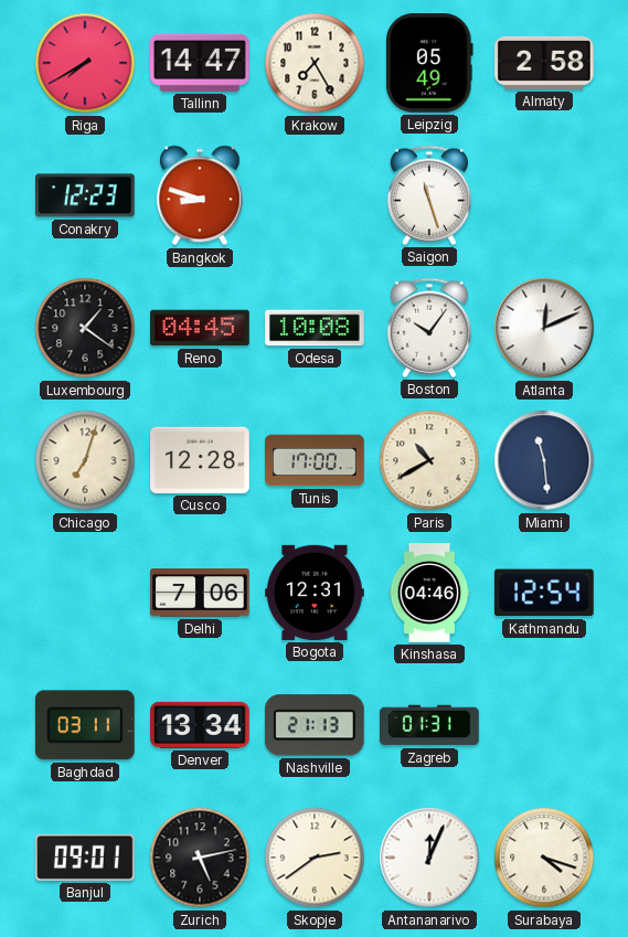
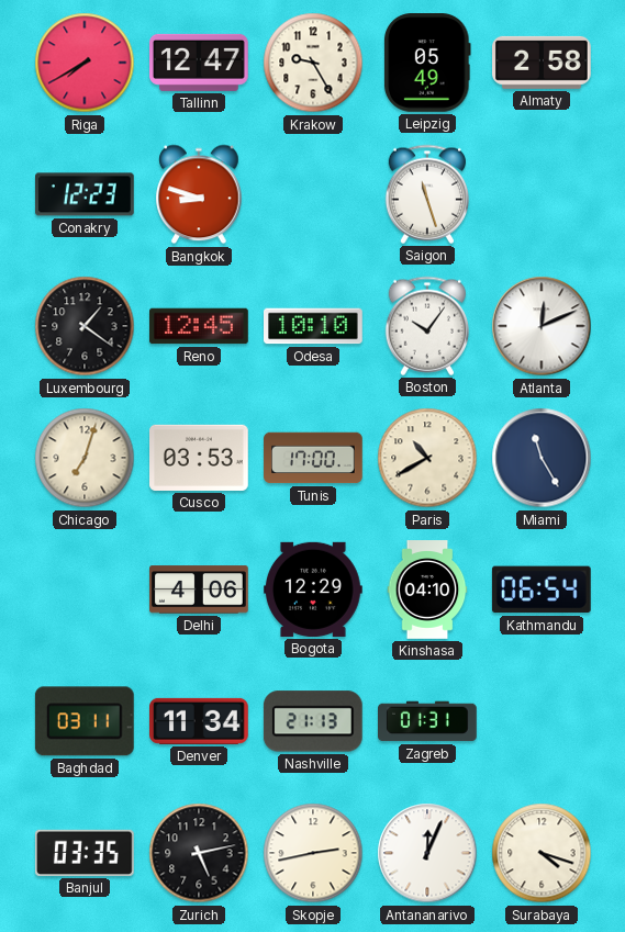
Tallinn: 14:47 -> 12:47 (200, 63)
Krakow: 7:25 -> 9:25 (313, 63)
Reno: 04:45 -> 12:45 (200, 326)
Odesa: 10:08 -> 10:10 (314, 326)
Cusco: 12:28 -> 03:53 (200, 458)
Miami: 11:29 -> 11:25 (542, 458)
Delhi: 7:06 -> 4:06 (200, 589)
Bogota: 12:31 -> 12:29 (314, 589)
Kinshasa: 04:46 -> 04:10 (427, 589)
Kathmandu: 12:54 -> 06:54 (542, 589)
Denver: 13:34 -> 11:34 (200, 721)
Banjul: 09:01 -> 03:35 (85, 853)
Skopje: 2:39 -> 2:43 (313, 853)
